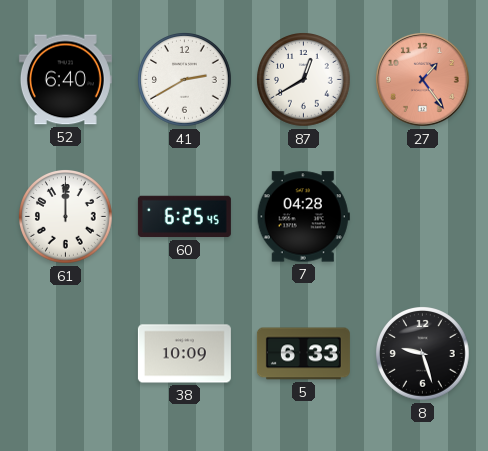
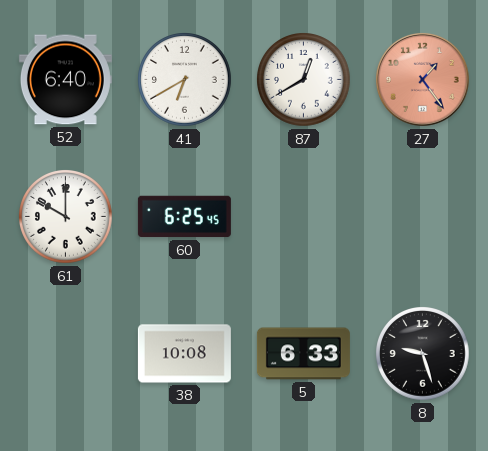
41: 2:40 -> 6:40 (185, 80)
61: 12:00 -> 10:00 (66, 217)
7: 04:28 -> none (303, 217)
38: 10:09 -> 10:08 (184, 354)
